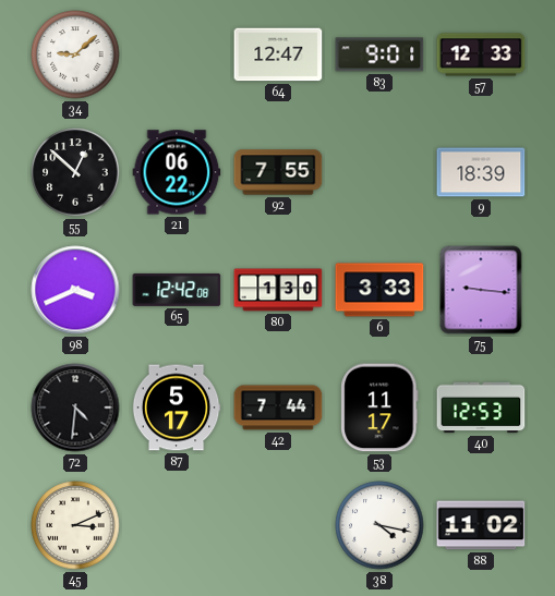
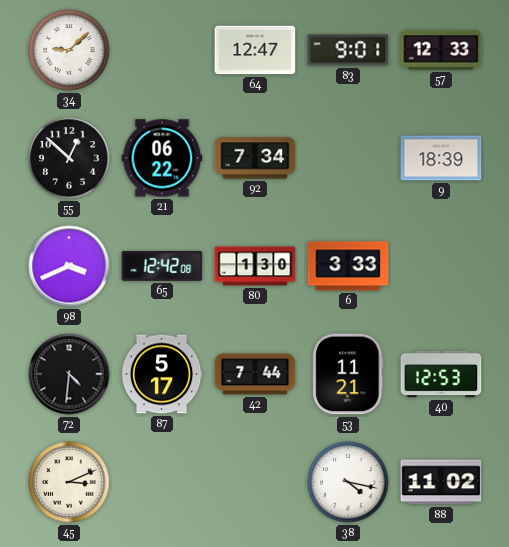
92: 7:55 -> 7:34 (255, 158)
75: 9:16 -> none (481, 290)
53: 11:17 -> 11:21 (348, 374)
